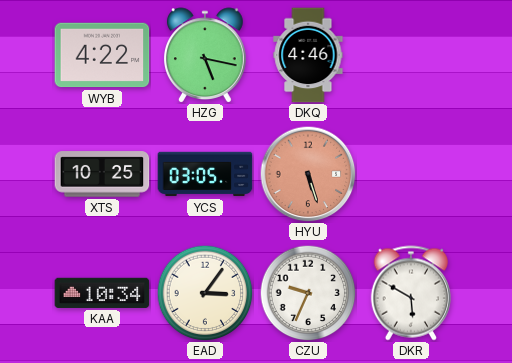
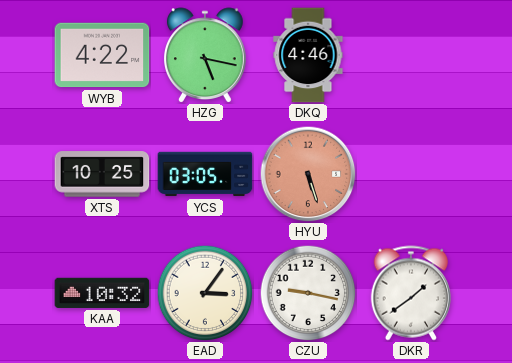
KAA: 10:34 -> 10:32 (102, 293)
CZU: 9:34 -> 9:17 (308, 293)
DKR: 5:50 -> 1:39 (411, 293)
